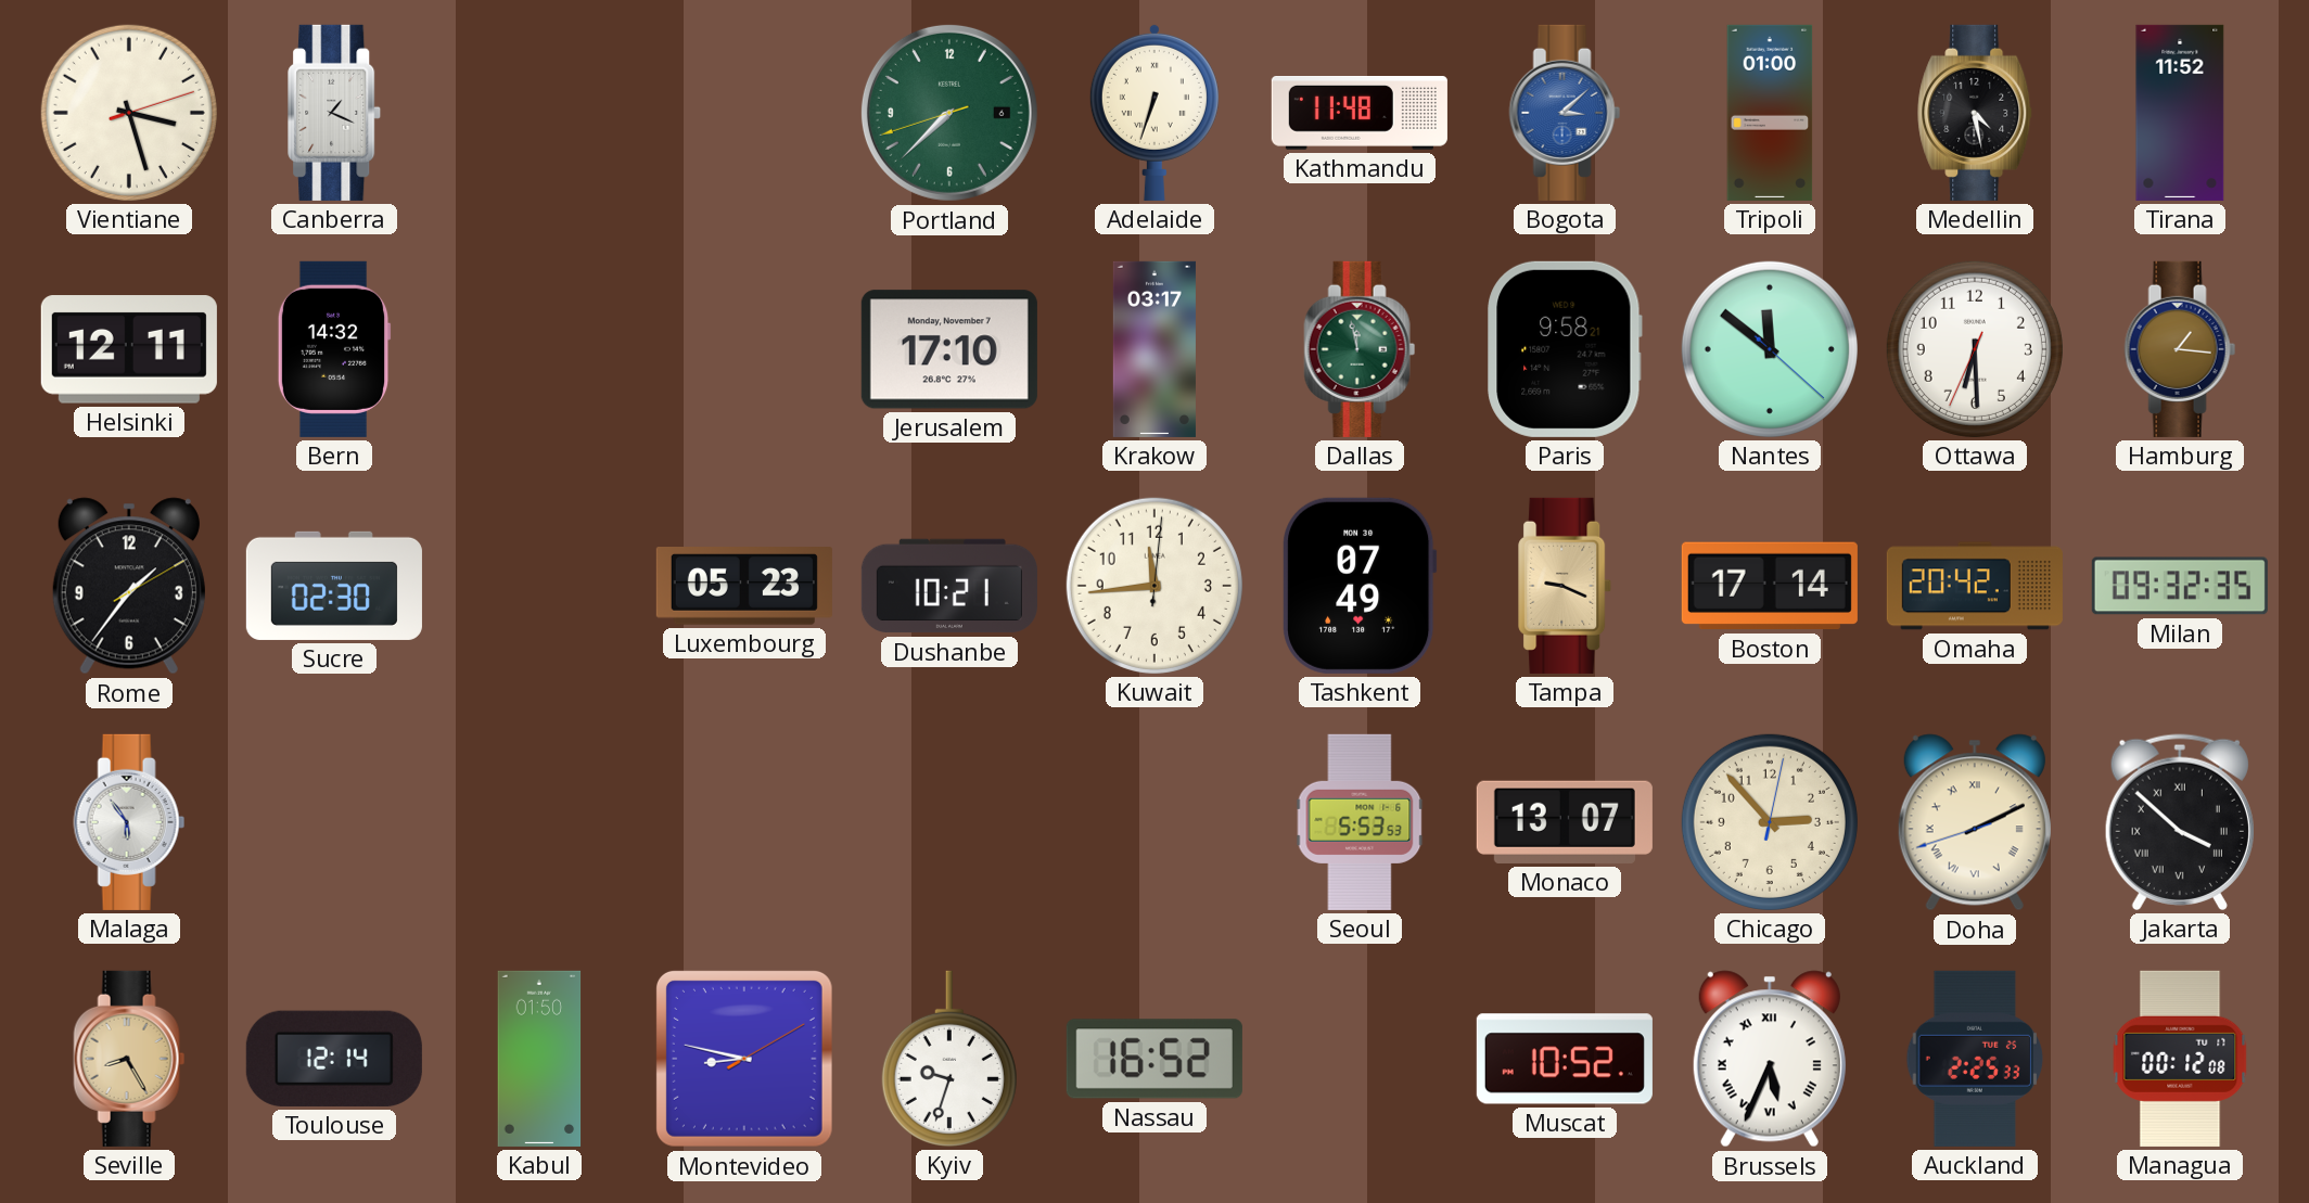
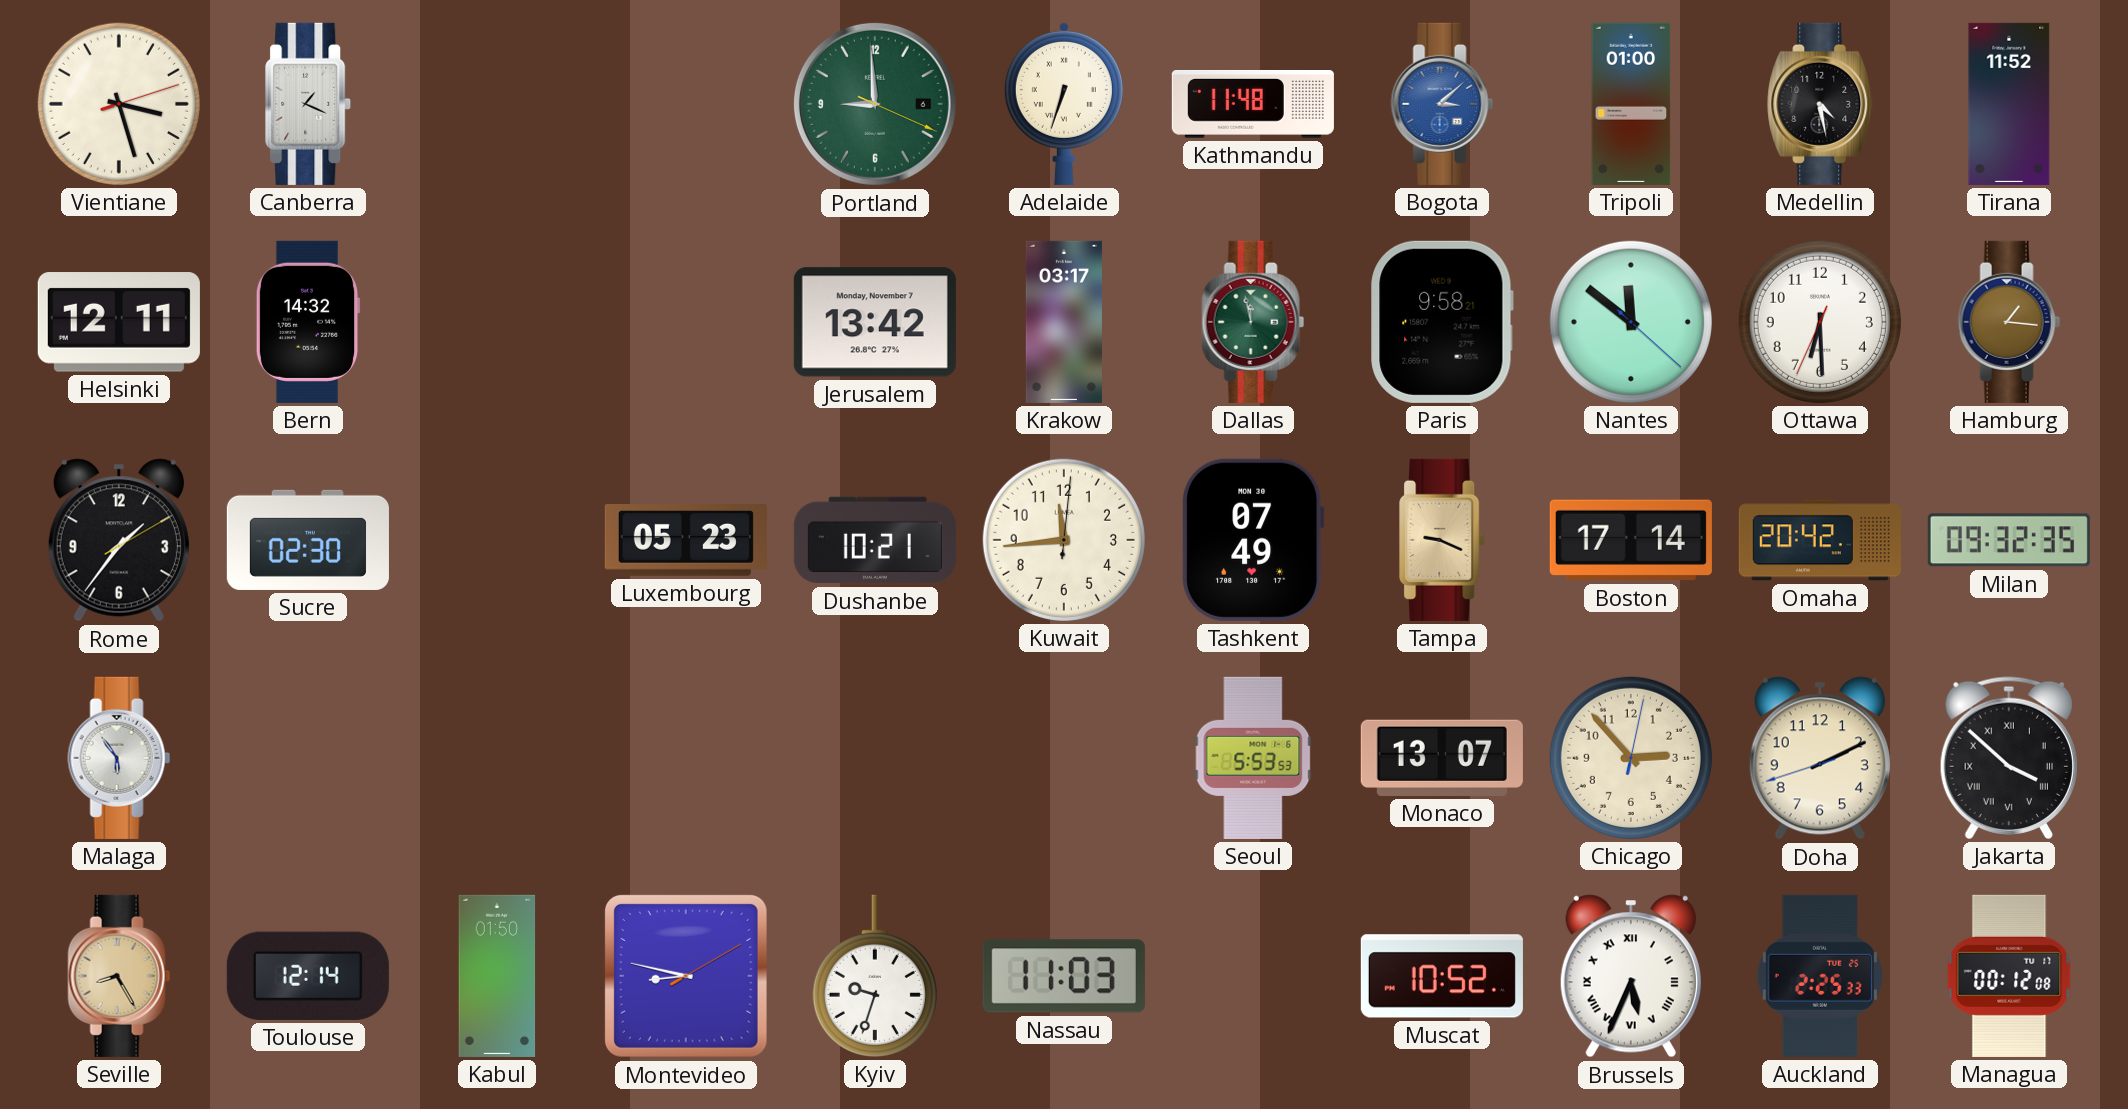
Portland: 7:37 -> 8:59 (875, 104)
Jerusalem: 17:10 -> 13:42 (875, 322)
Doha numerals: Roman -> Arabic (1820, 758)
Nassau: 16:52 -> 11:03 (1064, 976)
